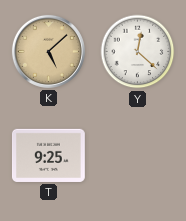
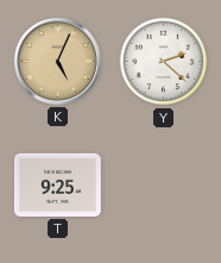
K: 5:08 -> 5:04 (57, 61)
Y: 12:22 -> 2:22 (164, 62)
